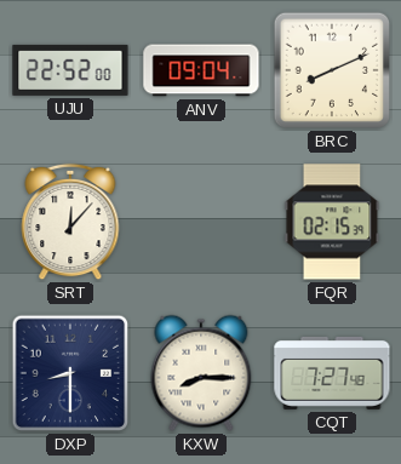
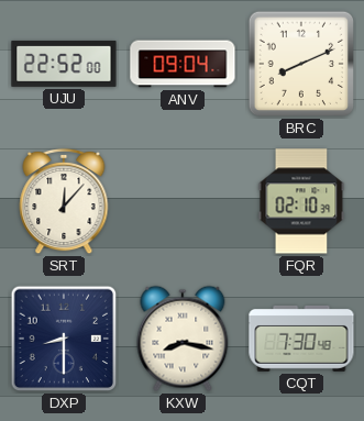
FQR: 02:15 -> 02:10 (301, 201)
KXW: 8:15 -> 8:17 (183, 339)
CQT: 7:27 -> 7:30 (301, 339)
